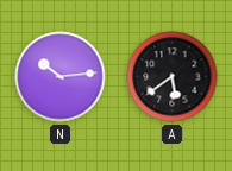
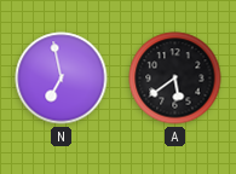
N: 10:14 -> 6:58 (62, 79)
